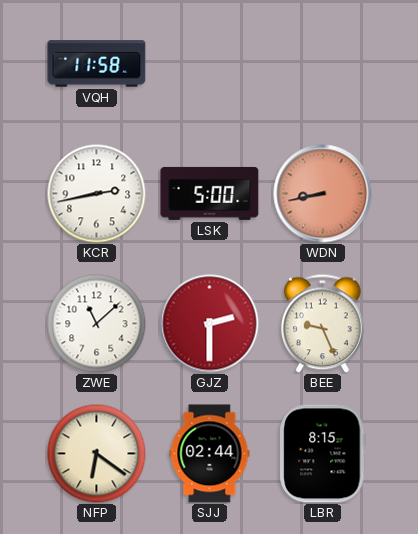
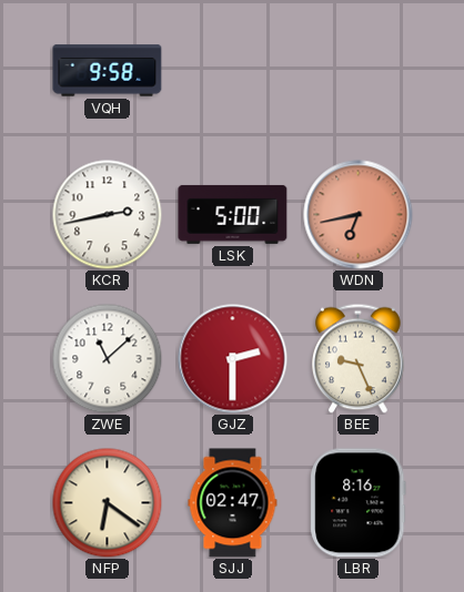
VQH: 11:58 -> 9:58 (108, 71)
WDN: 8:43 -> 6:43 (359, 215)
SJJ: 02:44 -> 02:47 (233, 503)
LBR: 8:15 -> 8:16 (359, 503)
